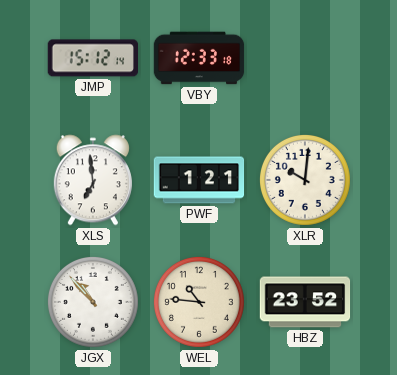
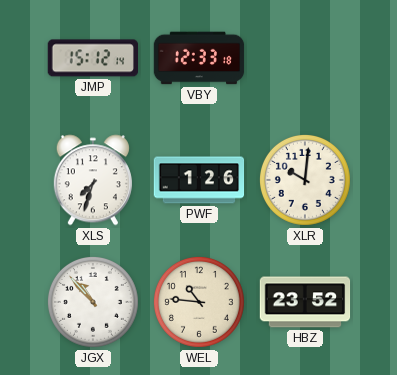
XLS: 6:59 -> 7:33 (93, 180)
PWF: 1:21 -> 1:26 (199, 180)
